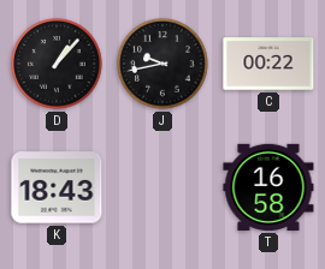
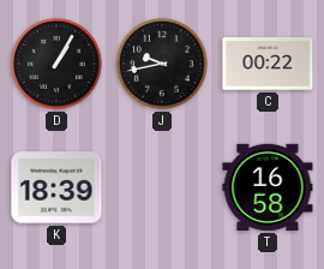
D: 1:07 -> 1:05 (56, 64)
K: 18:43 -> 18:39 (56, 187)
